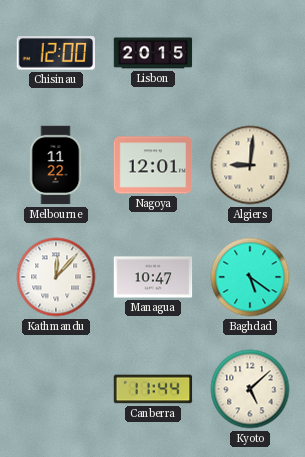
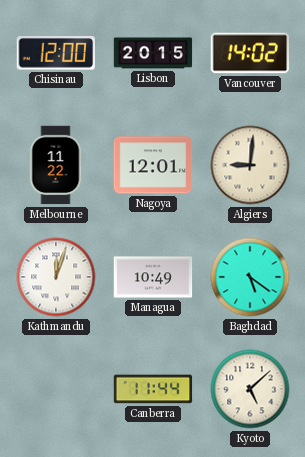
Vancouver: none -> 14:02 (249, 53)
Kathmandu: 12:07 -> 12:03 (56, 277)
Managua: 10:47 -> 10:49 (153, 277)
